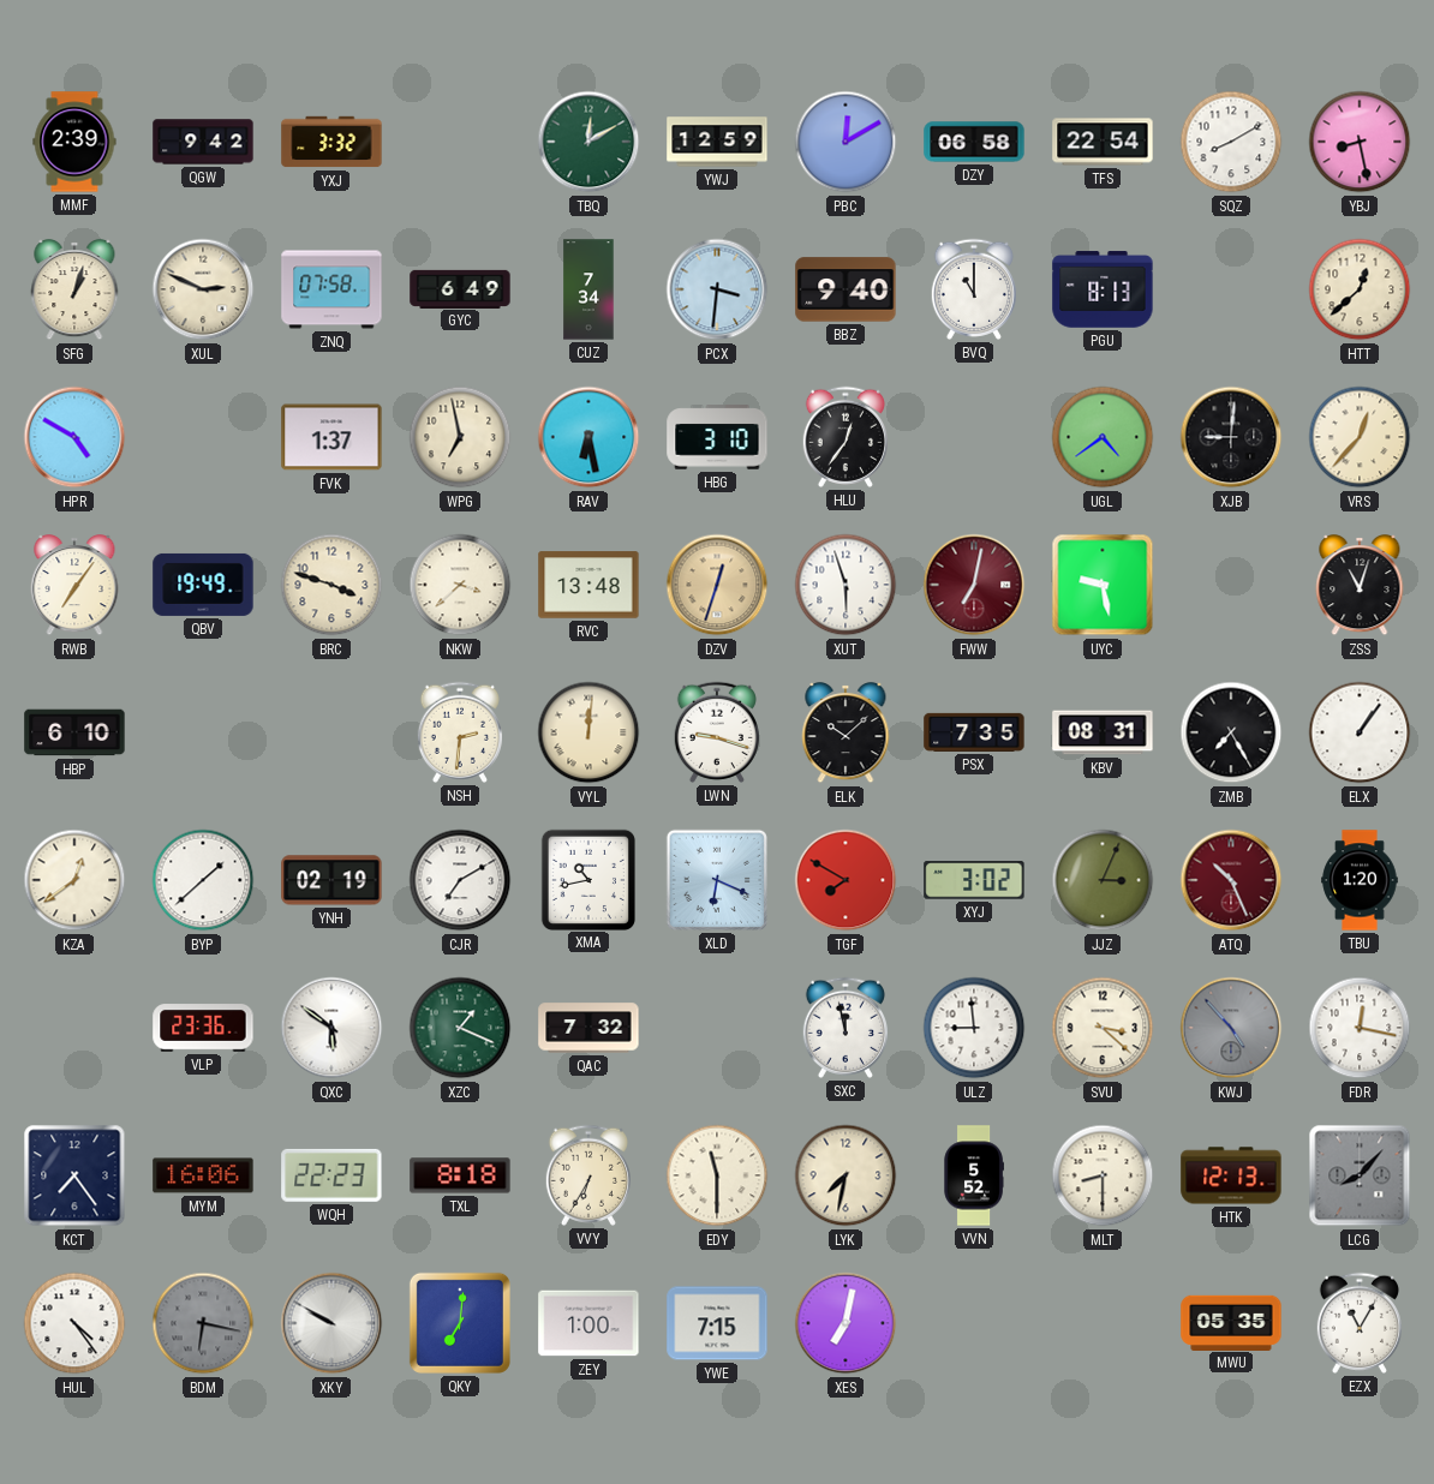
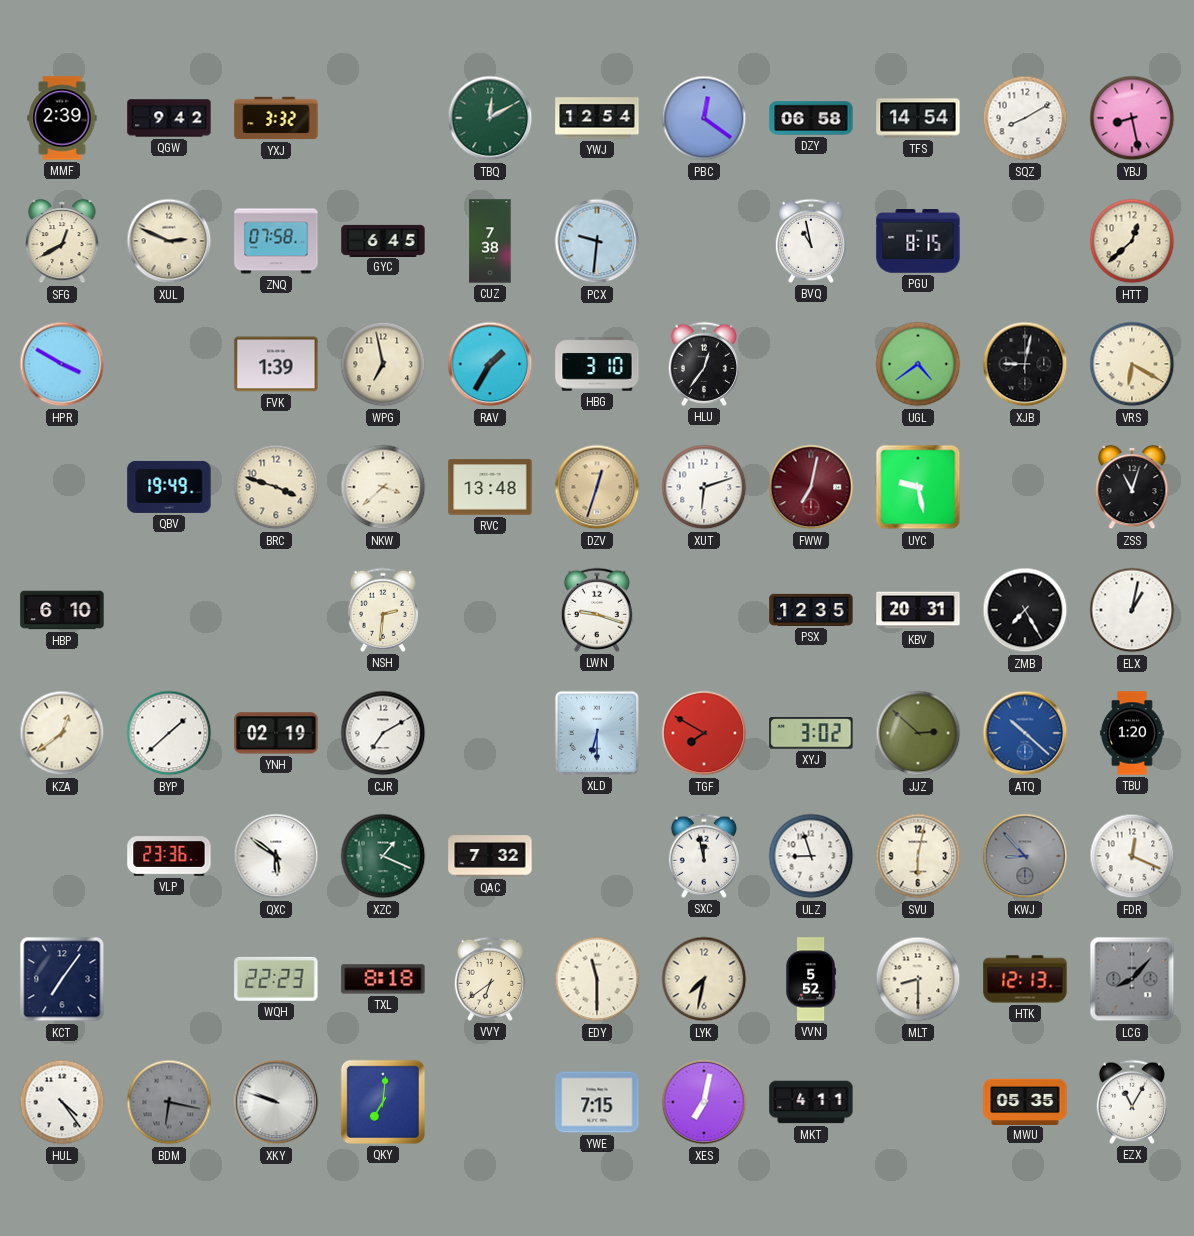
YWJ: 12:59 -> 12:54 (597, 118)
PBC: 12:10 -> 12:21 (704, 118)
TFS: 22:54 -> 14:54 (918, 118)
SFG: 1:03 -> 12:40 (62, 241)
GYC: 6:49 -> 6:45 (383, 240)
CUZ: 7:34 -> 7:38 (490, 241)
PCX: 3:31 -> 9:31 (597, 241)
BBZ: 9:40 -> none (846, 289)
BVQ: 11:00 -> 10:58 (810, 241)
PGU: 8:13 -> 8:15 (918, 241)
HPR: 4:50 -> 3:50 (62, 364)
FVK: 1:37 -> 1:39 (276, 364)
RAV: 6:28 -> 1:35 (490, 364)
XJB: 9:01 -> 9:02 (1025, 364)
VRS: 12:37 -> 6:20 (1132, 364)
RWB: 7:06 -> none (74, 585)
XUT: 5:57 -> 6:12 (704, 487)
VYL: 12:01 -> none (588, 732)
ELK: 10:08 -> none (846, 732)
PSX: 7:35 -> 12:35 (811, 610)
KBV: 08:31 -> 20:31 (918, 610)
ELX: 1:06 -> 1:02 (1132, 610)
XMA: 10:43 -> none (587, 879)
XLD: 6:19 -> 6:30 (597, 733)
JJZ: 3:04 -> 2:52 (918, 733)
ATQ: 10:26 -> 10:22 (1025, 733)
ATQ dial: burgundy -> blue (1025, 733)
ULZ: 8:59 -> 8:57 (811, 856)
SVU: 3:22 -> 6:02 (918, 856)
KWJ: 4:53 -> 8:53 (1025, 856)
FDR: 12:17 -> 12:19 (1132, 856)
KCT: 7:24 -> 7:06 (62, 979)
MYM: 16:06 -> none (203, 1175)
VVY: 6:35 -> 6:39 (489, 979)
XKY: 9:50 -> 9:48 (276, 1102)
ZEY: 1:00 -> none (588, 1323)
MKT: none -> 4:11 (811, 1102)
